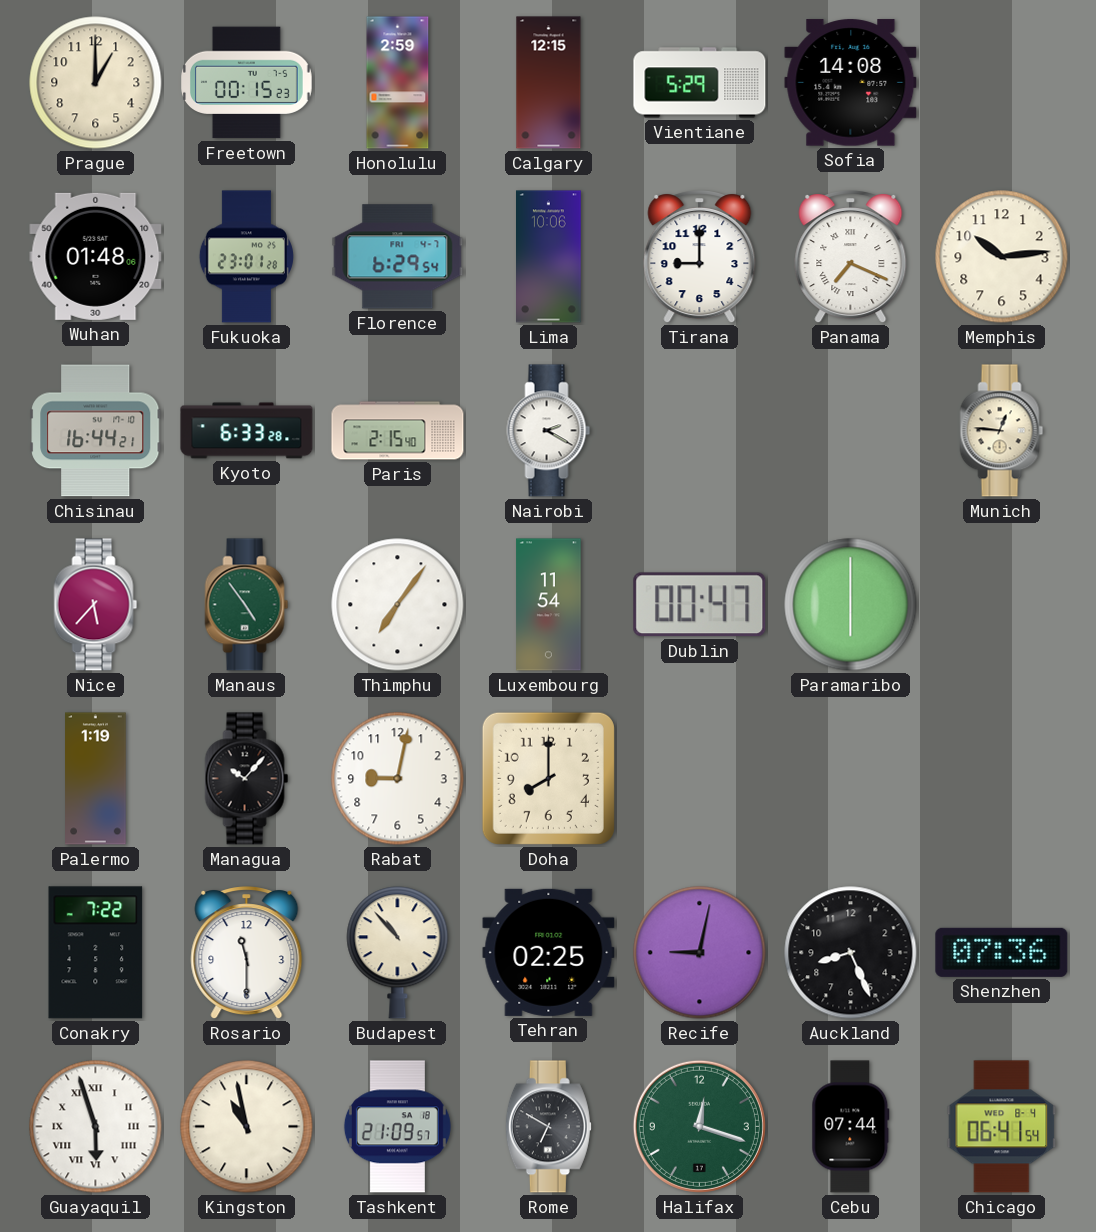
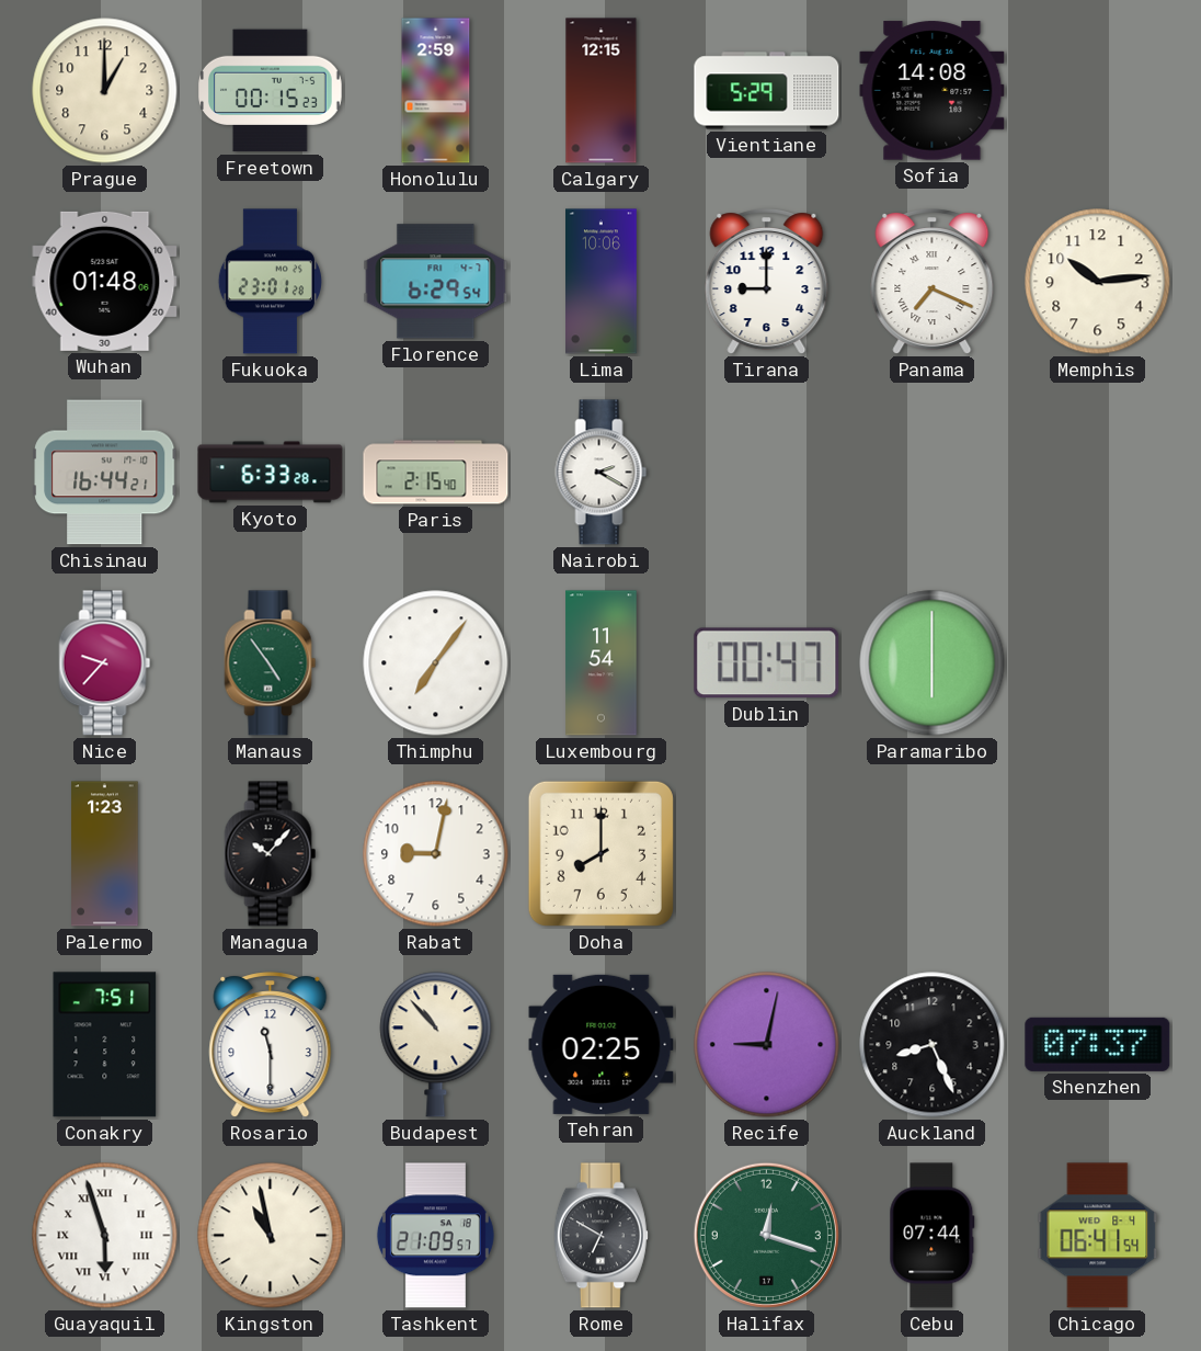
Munich: 12:46 -> none (1002, 431)
Nice: 5:37 -> 9:37 (105, 663)
Palermo: 1:19 -> 1:23 (105, 854)
Conakry: 7:22 -> 7:51 (105, 1045)
Shenzhen: 07:36 -> 07:37 (1098, 1044)
